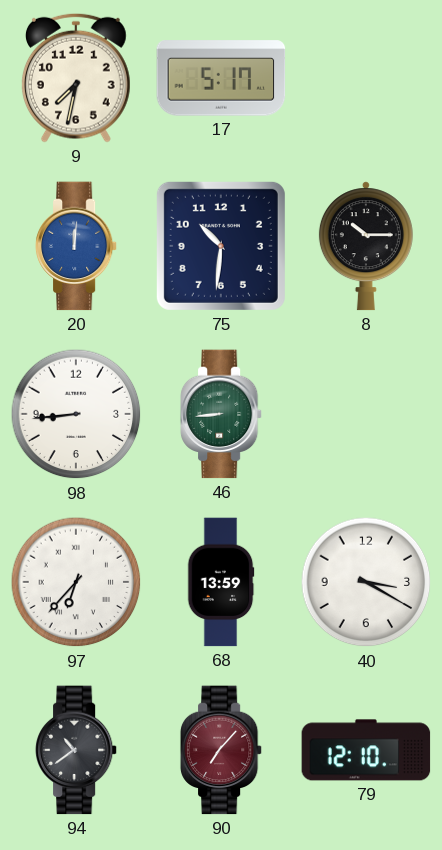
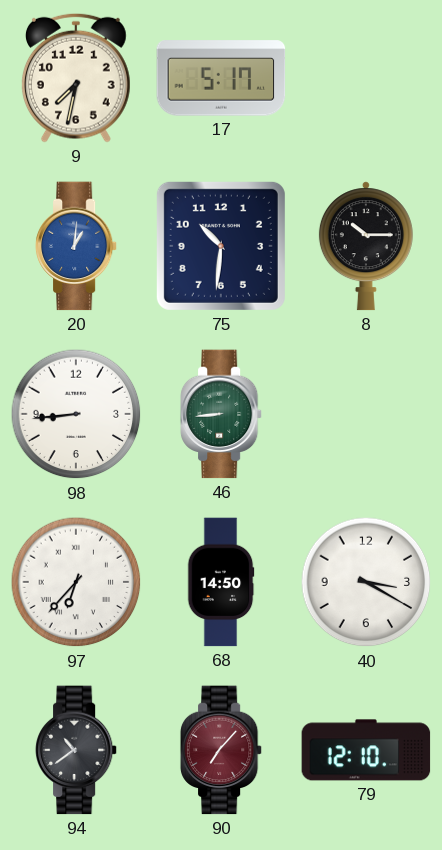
20: 12:01 -> 1:01 (76, 246)
68: 13:59 -> 14:50 (221, 582)
